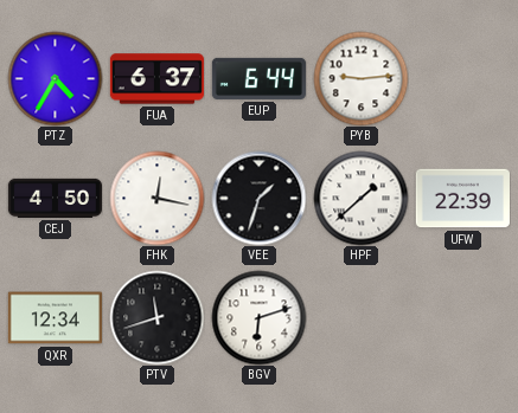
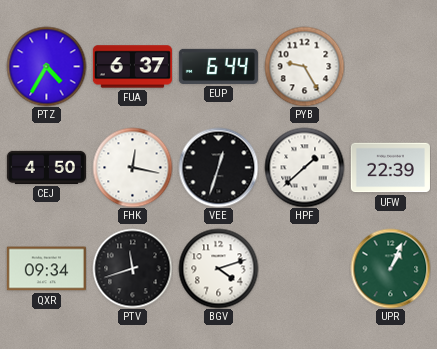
PYB: 9:14 -> 9:25 (304, 66)
VEE: 1:33 -> 12:33 (218, 167)
QXR: 12:34 -> 09:34 (46, 269)
BGV: 6:12 -> 4:12 (218, 268)
UPR: none -> 1:04 (390, 268)
